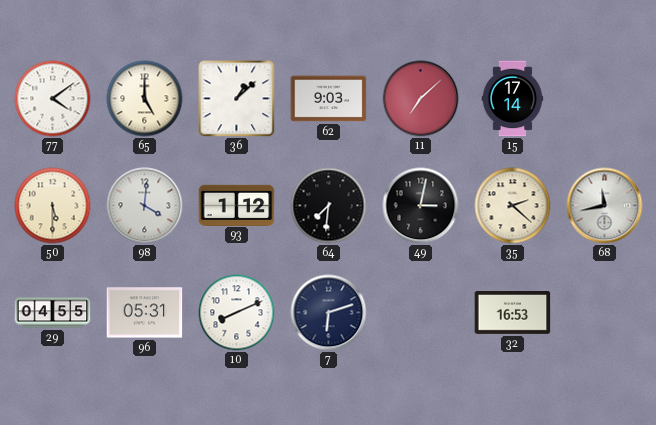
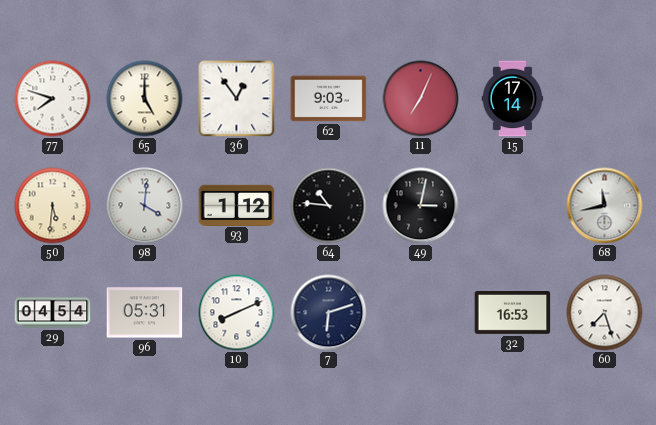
77: 4:09 -> 7:48 (53, 99)
36: 1:08 -> 12:54 (237, 99)
11: 7:08 -> 7:04 (421, 99)
50: 5:30 -> 5:31 (53, 206)
64: 7:31 -> 10:46 (329, 206)
35: 2:22 -> none (513, 206)
29: 04:55 -> 04:54 (53, 313)
60: none -> 7:27 (605, 313)
